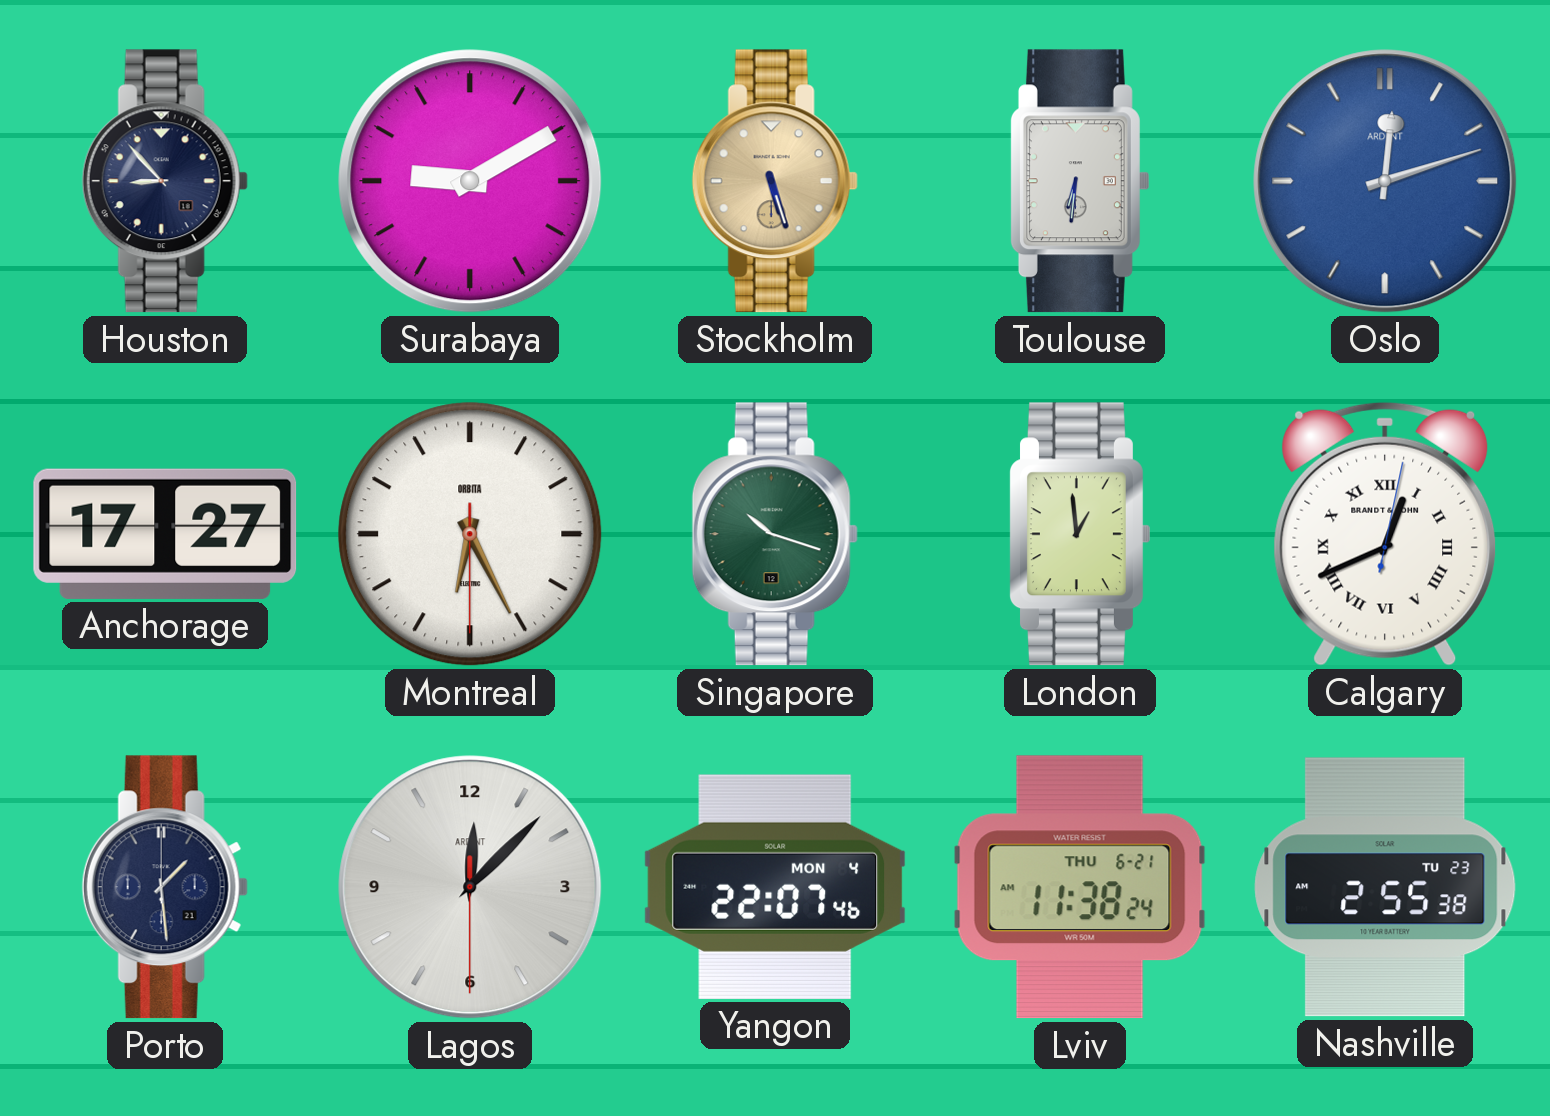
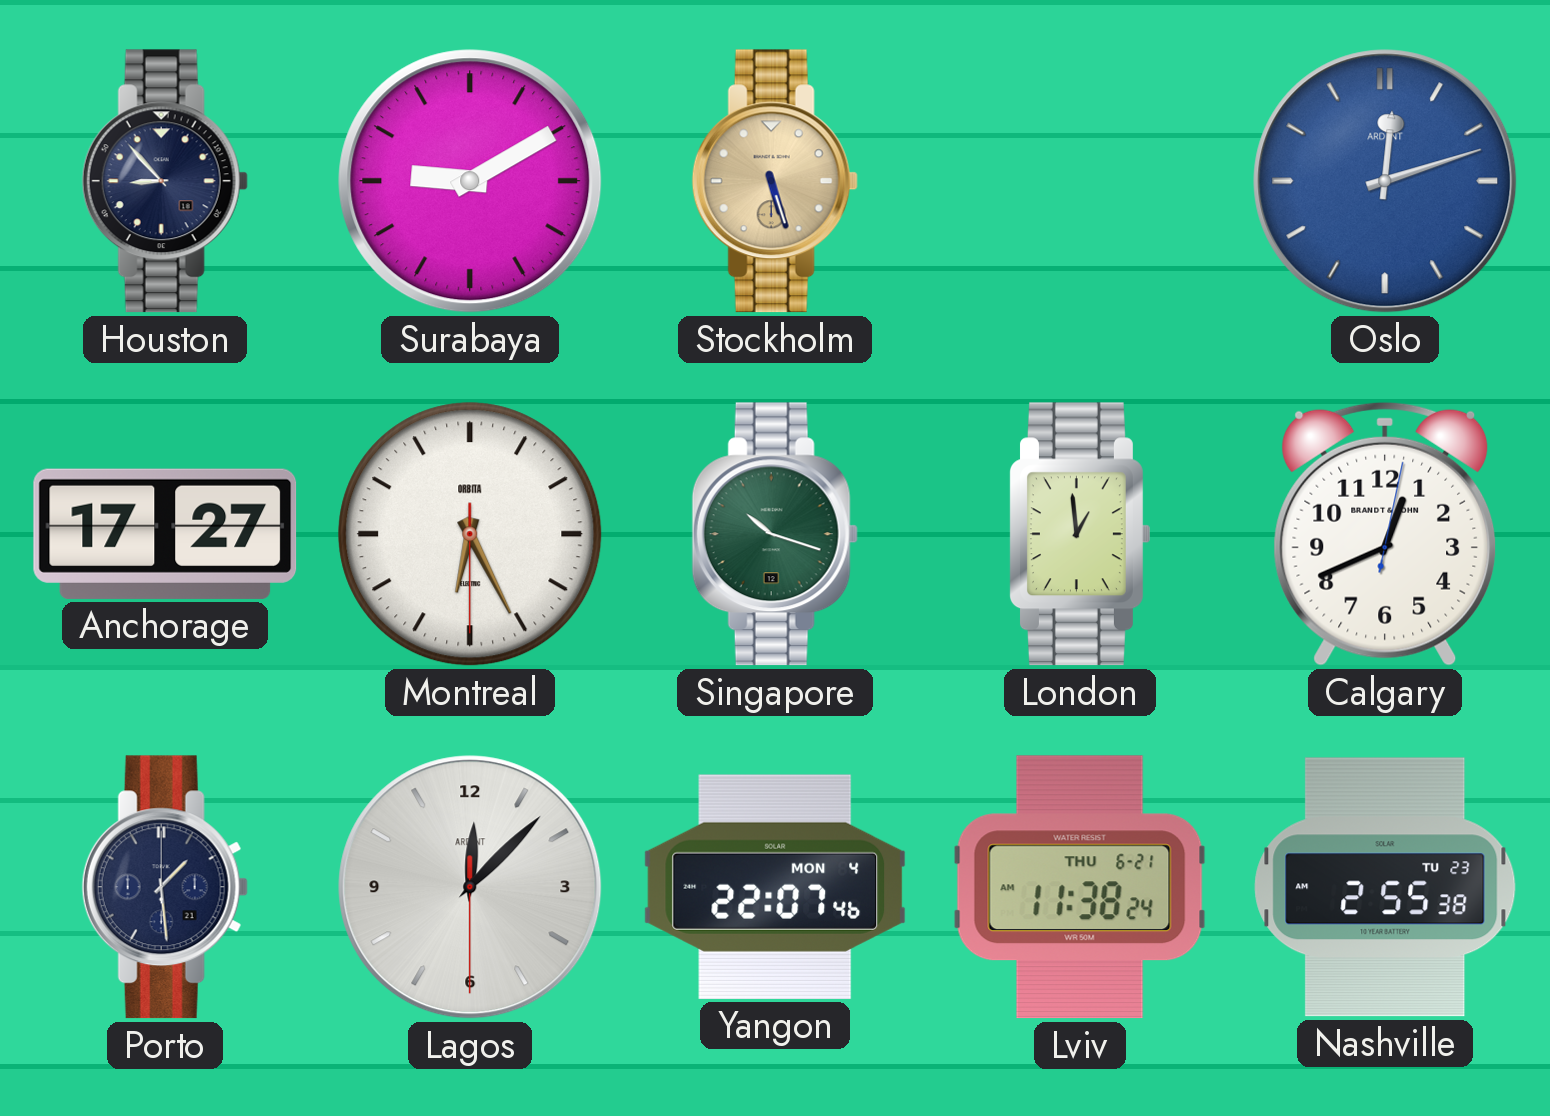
Toulouse: 6:31 -> none (1079, 181)
Calgary numerals: Roman -> Arabic (1385, 534)
